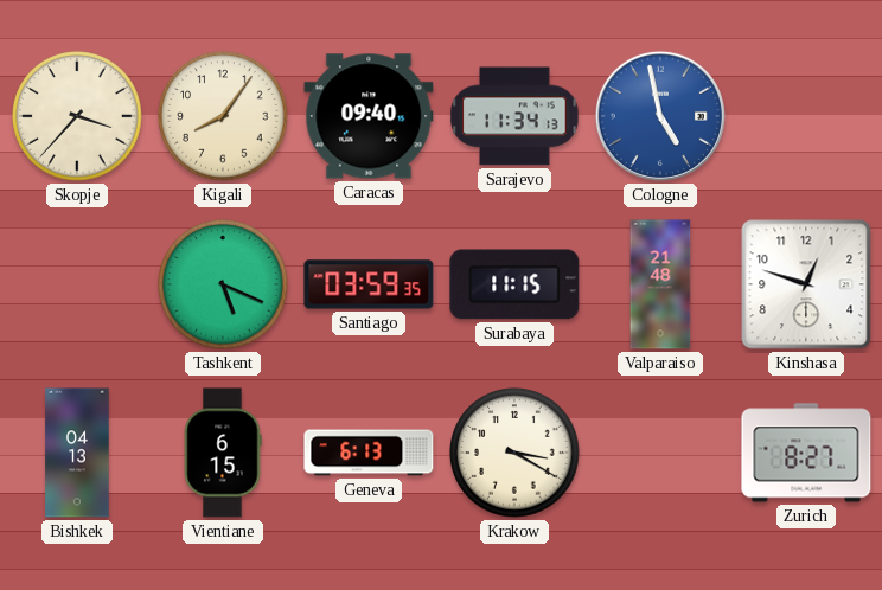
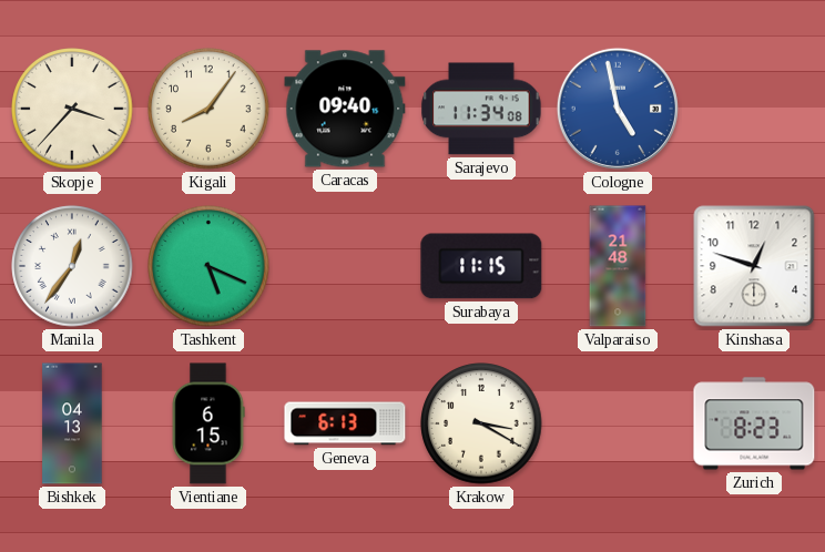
Sarajevo: 11:34:13 -> 11:34:08 (481, 109)
Manila: none -> 12:36 (72, 266)
Santiago: 03:59 -> none (369, 284)
Zurich: 8:27 -> 8:23 (754, 423)
